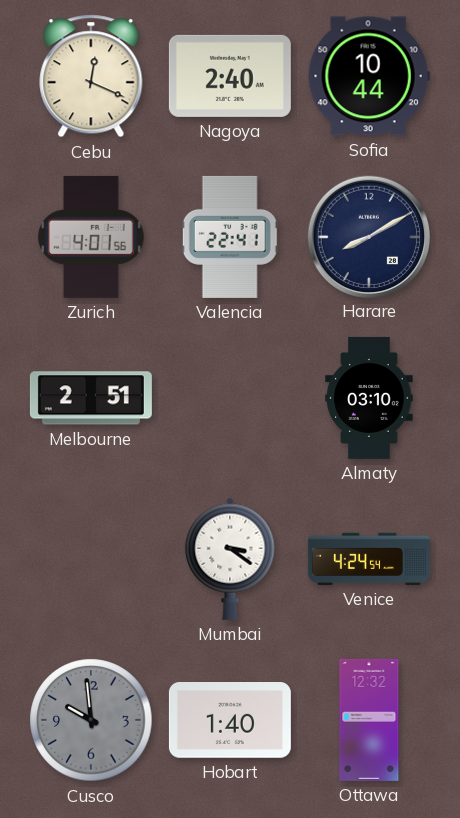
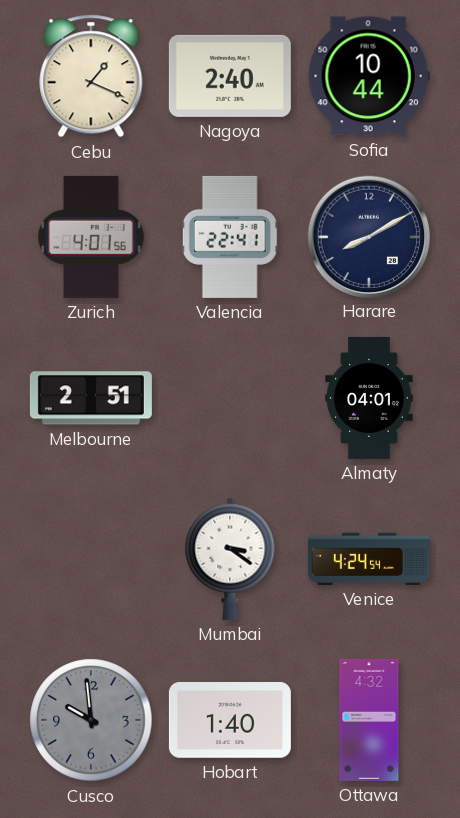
Cebu: 12:19 -> 1:19 (91, 76)
Almaty: 03:10 -> 04:01 (369, 398)
Ottawa: 12:32 -> 4:32 (369, 720)
